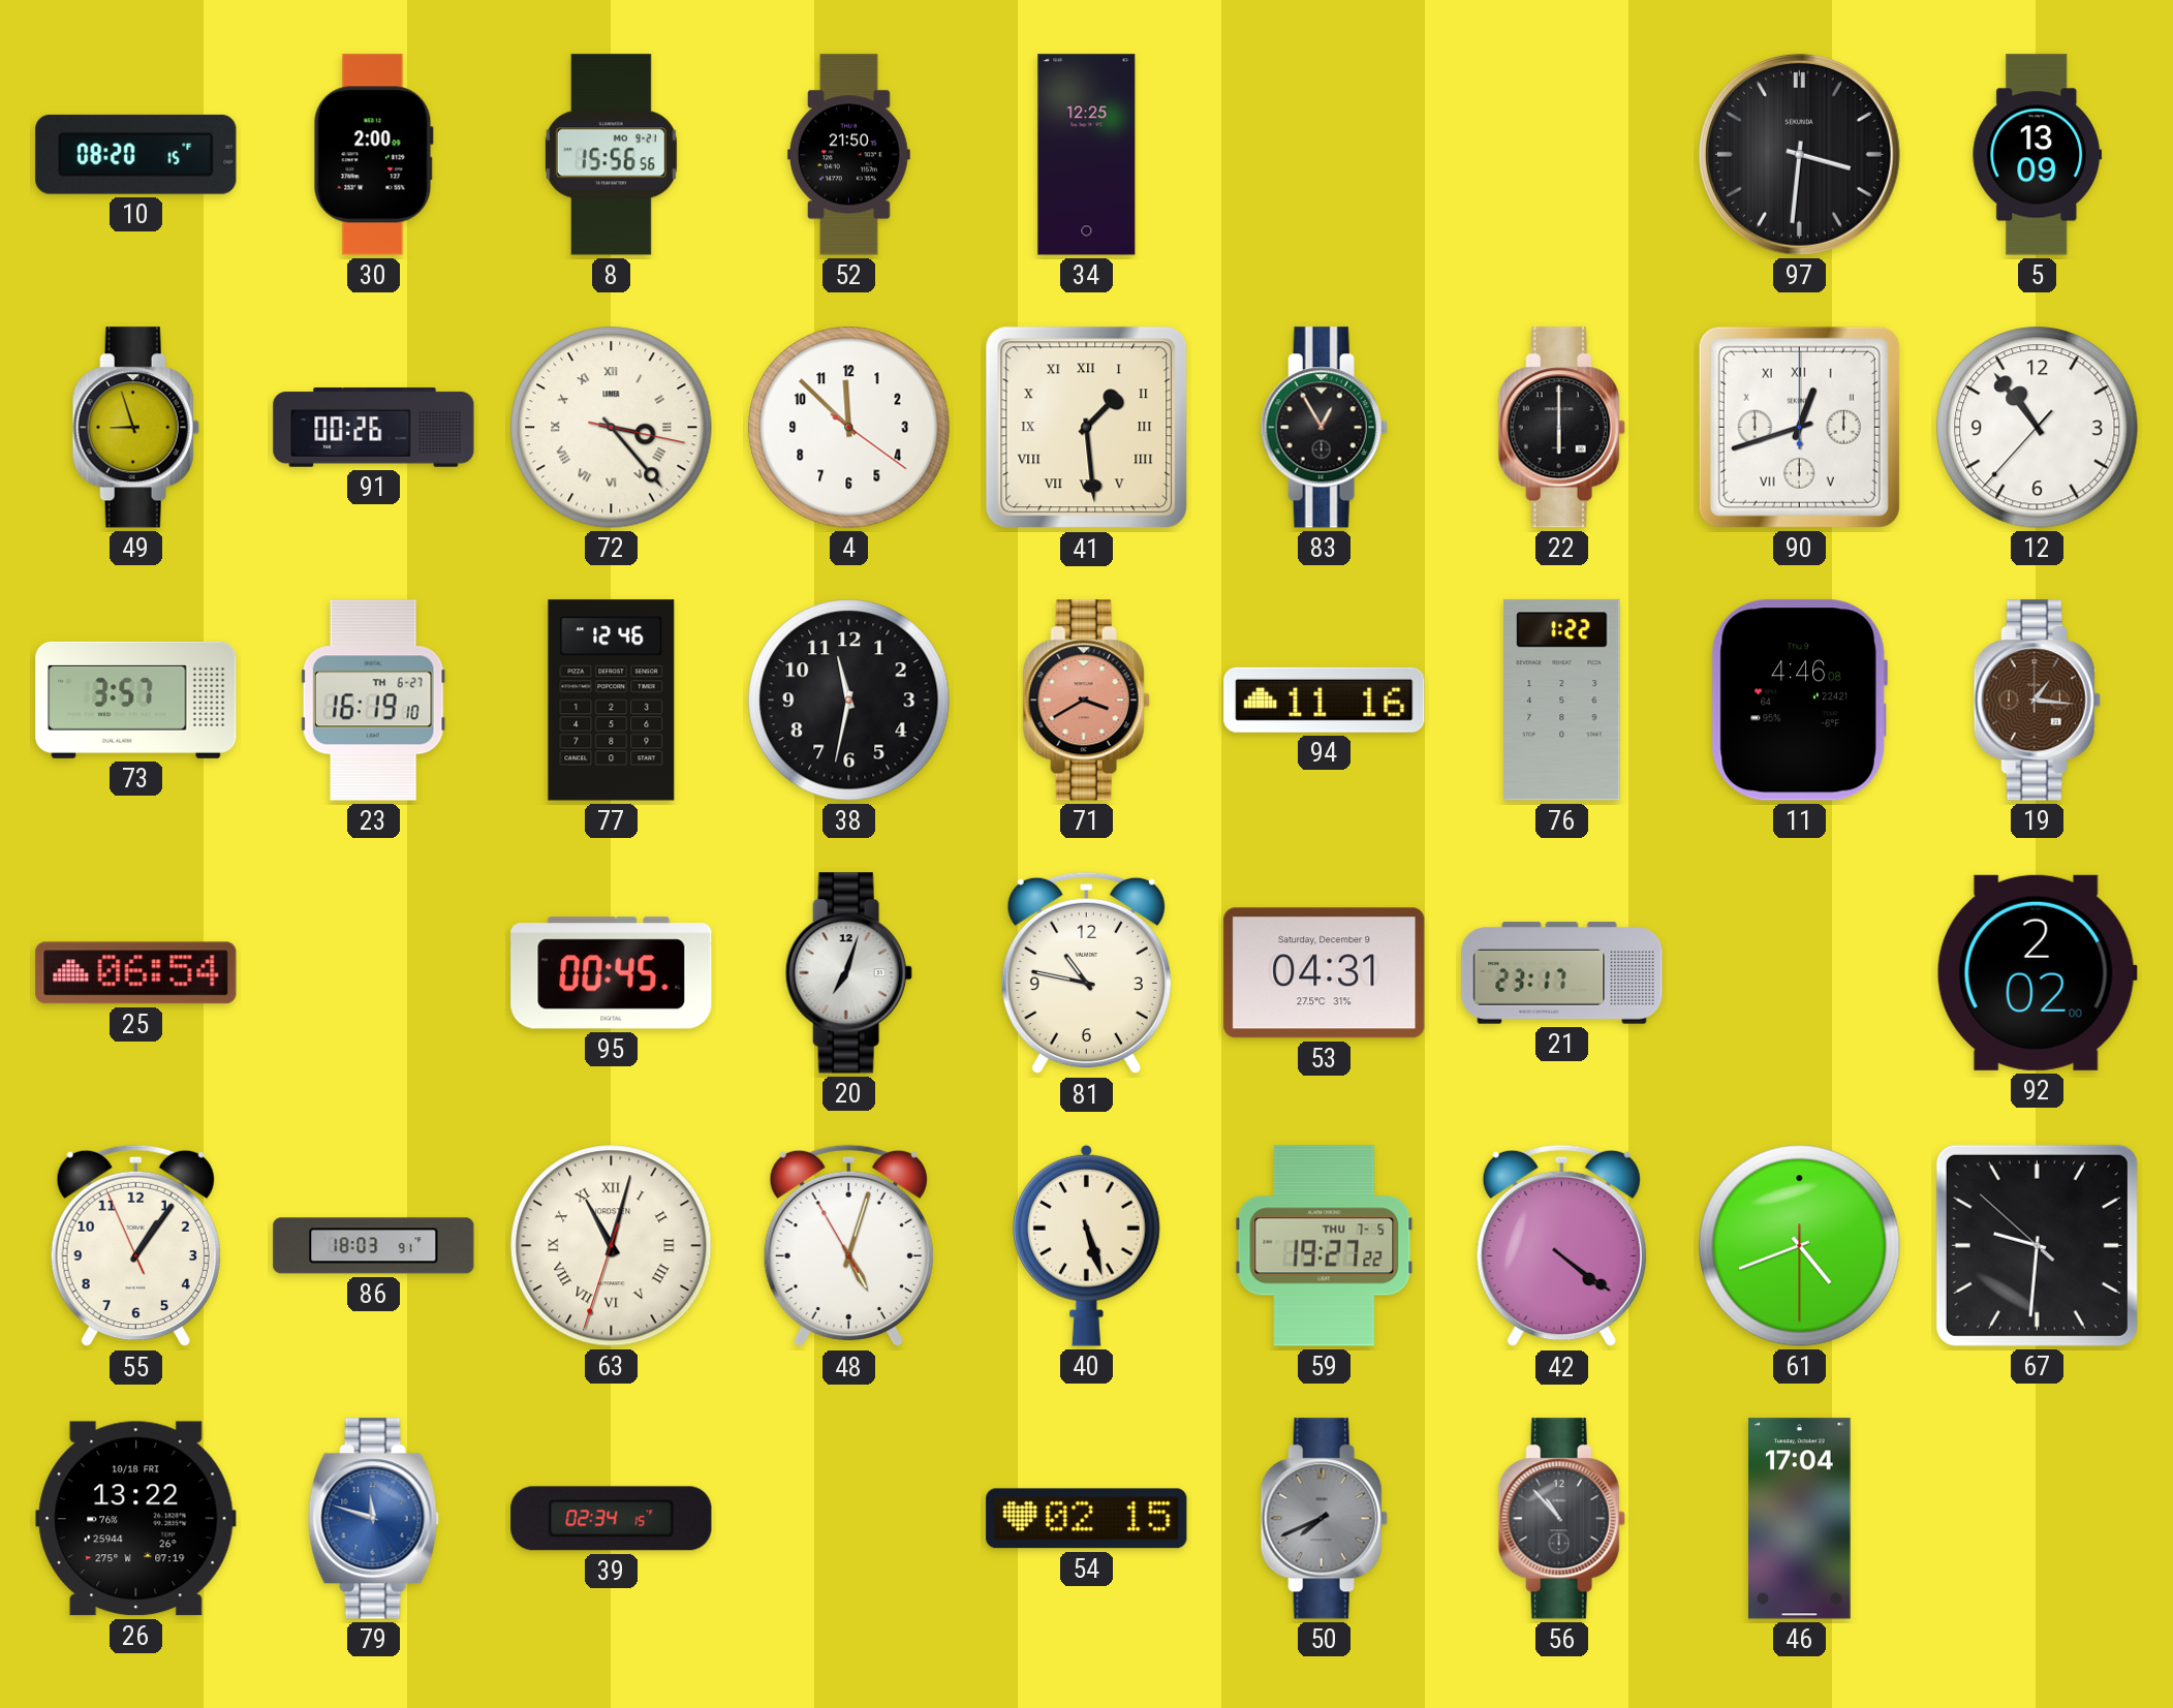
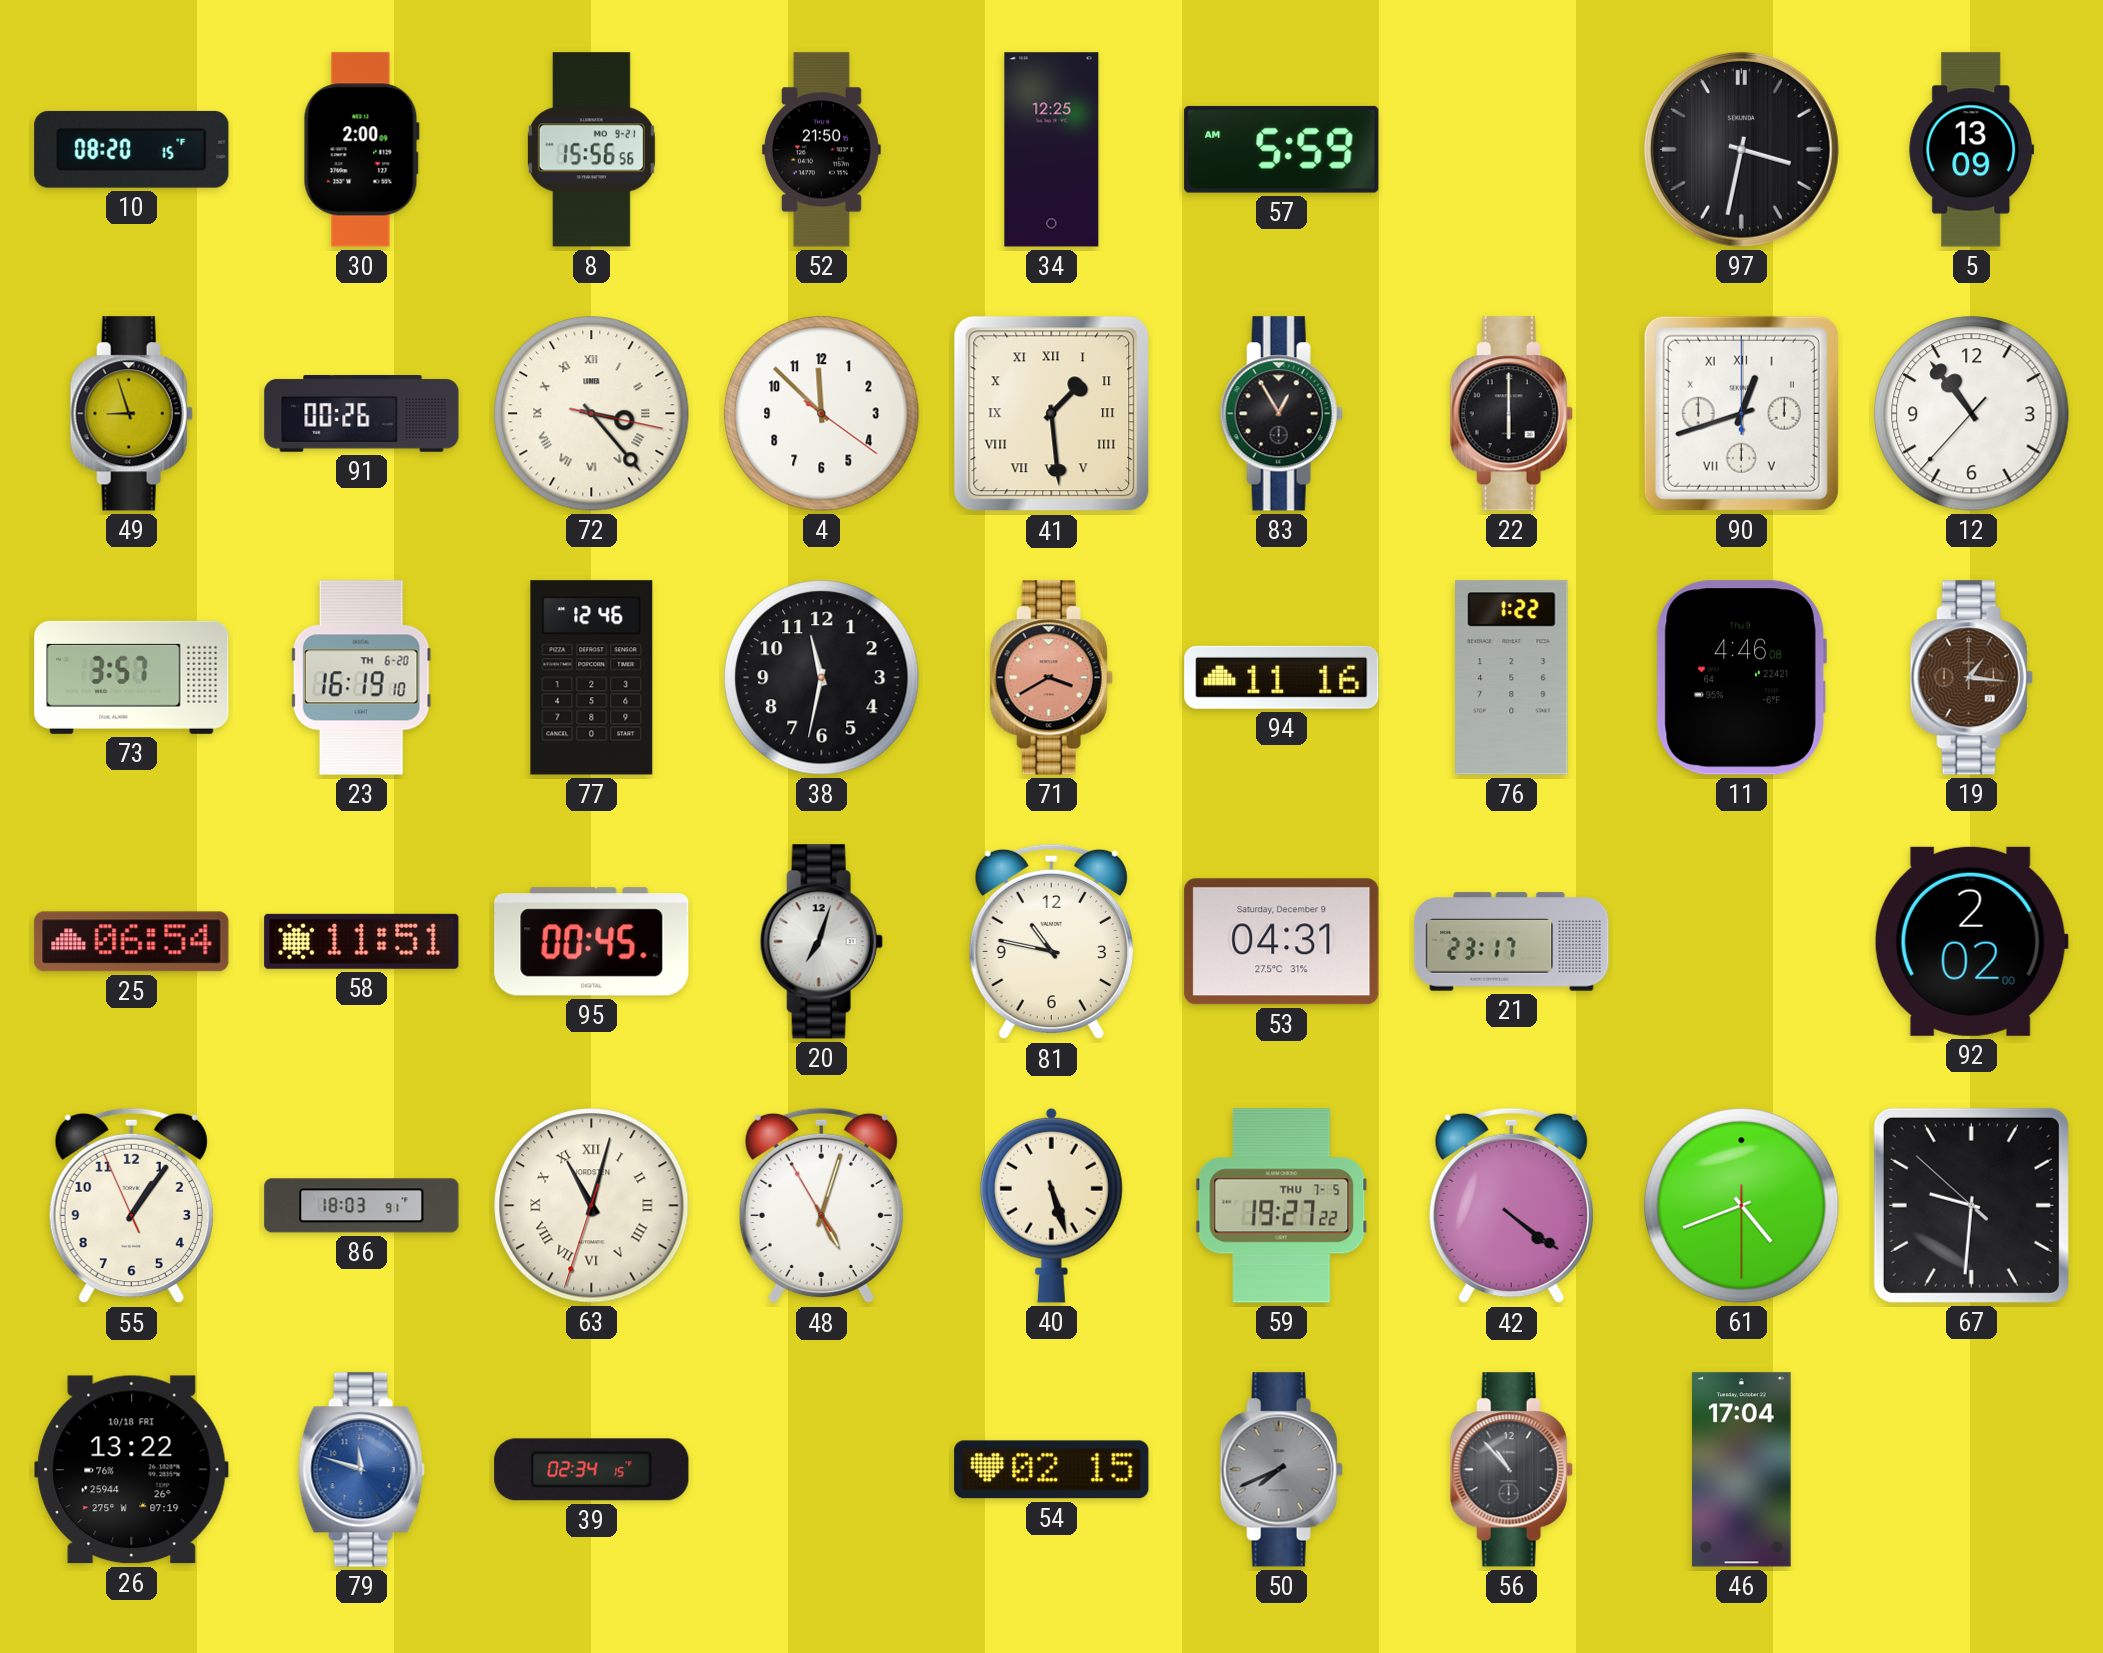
57: none -> 5:59 (1282, 149)
97: 3:31 -> 3:32 (1741, 149)
23 date: TH 6-27 -> TH 6-20 (361, 678)
58: none -> 11:51 (362, 941)
